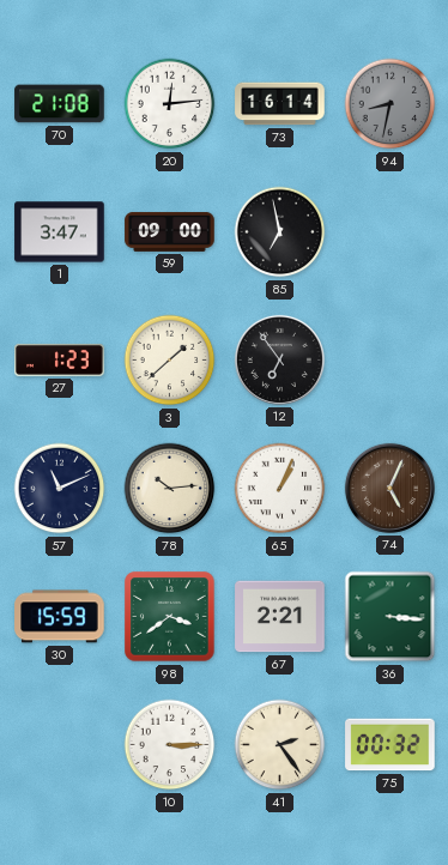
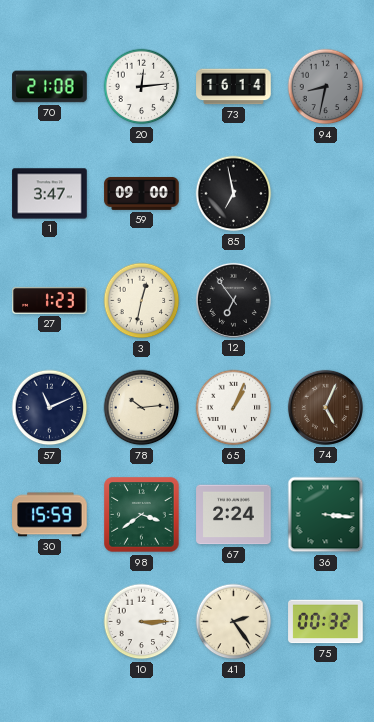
3: 1:38 -> 12:32 (142, 301)
67: 2:21 -> 2:24 (234, 515)
